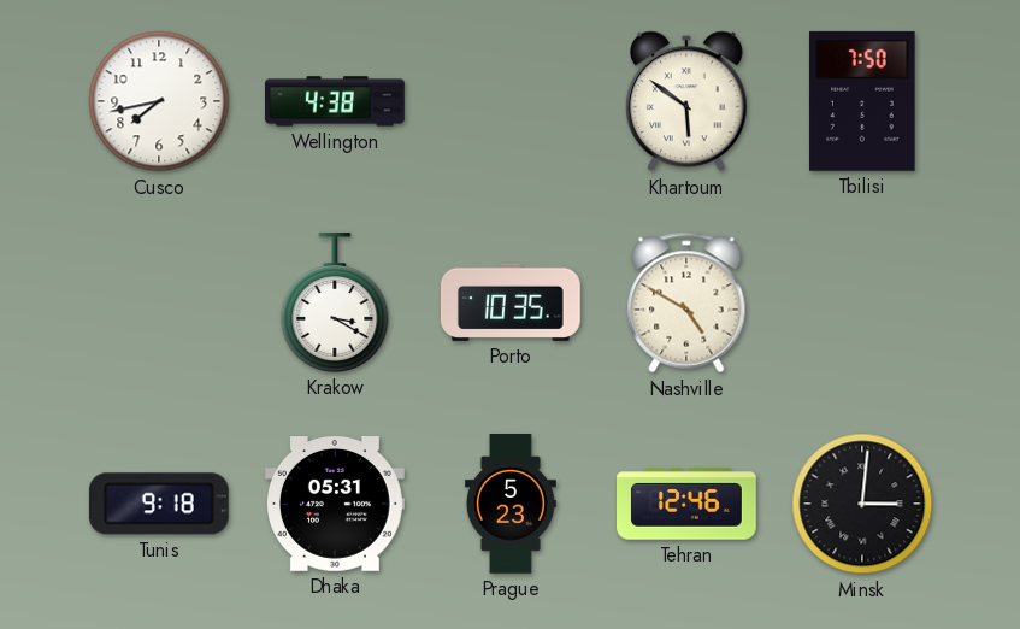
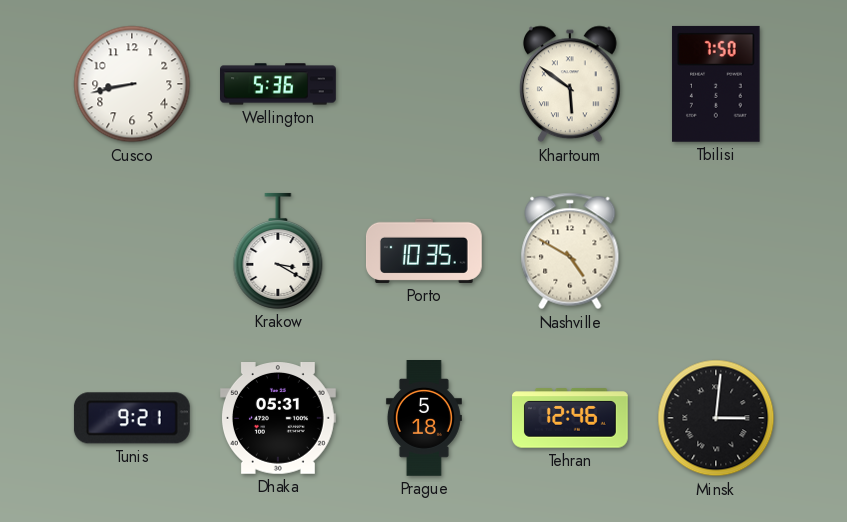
Cusco: 7:43 -> 8:43 (132, 84)
Wellington: 4:38 -> 5:36 (279, 84)
Tunis: 9:18 -> 9:21 (132, 418)
Prague: 5:23 -> 5:18 (424, 419)
